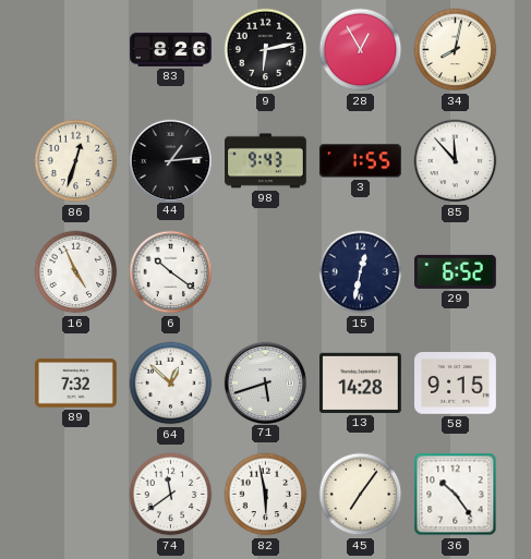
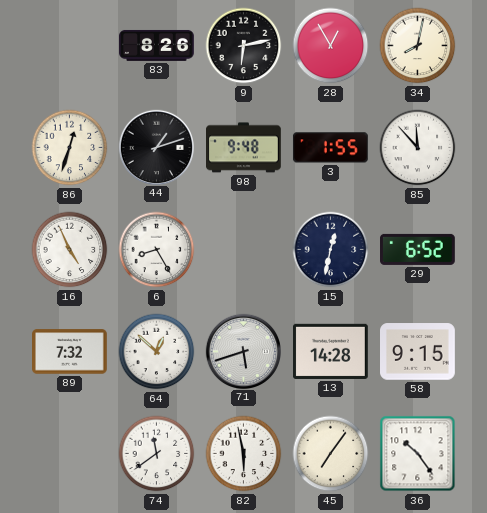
44: 1:14 -> 1:12 (156, 147)
98: 9:43 -> 9:48 (244, 148)
6: 10:21 -> 8:25 (157, 250)
